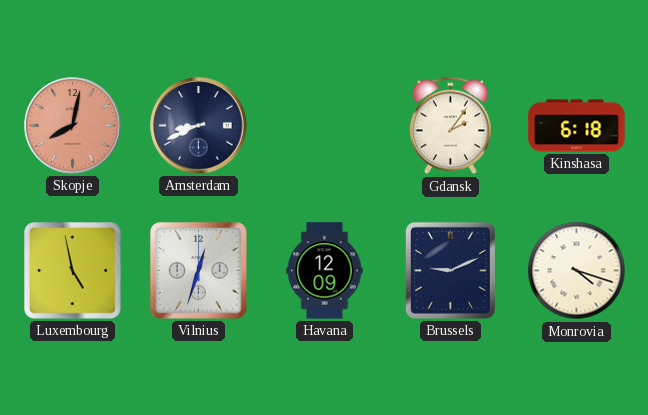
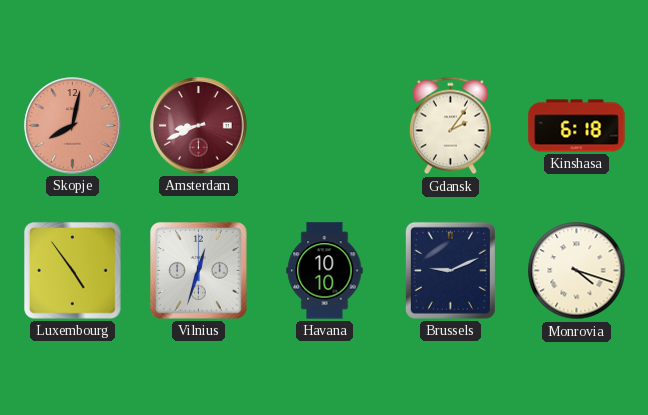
Amsterdam dial: navy -> burgundy (199, 126)
Luxembourg: 4:58 -> 4:54 (73, 271)
Havana: 12:09 -> 10:10 (325, 271)
